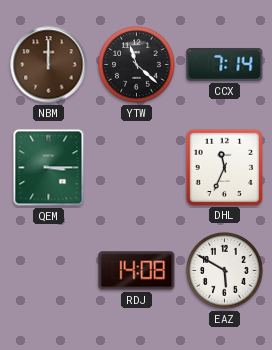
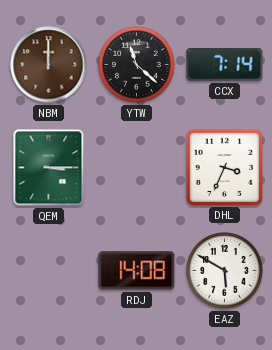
DHL: 11:34 -> 3:34 (224, 167)
